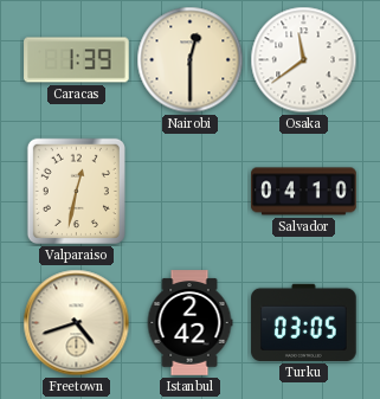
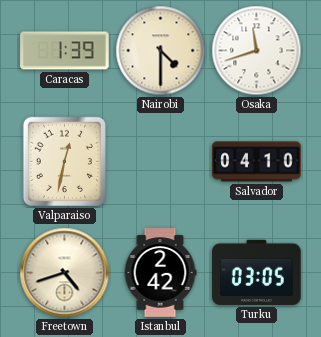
Nairobi: 12:30 -> 4:30 (161, 51)
Osaka: 11:39 -> 11:42 (257, 51)
